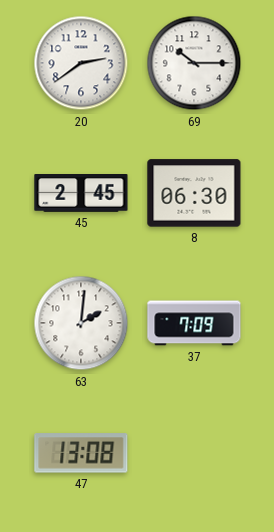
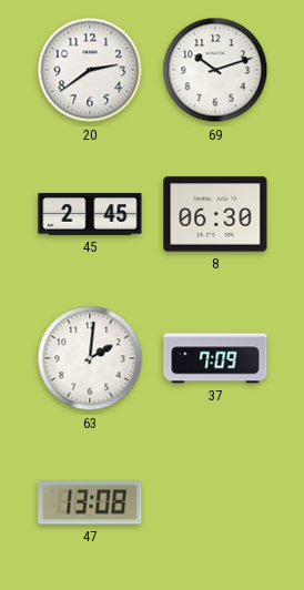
69: 10:15 -> 10:12 (215, 70)
